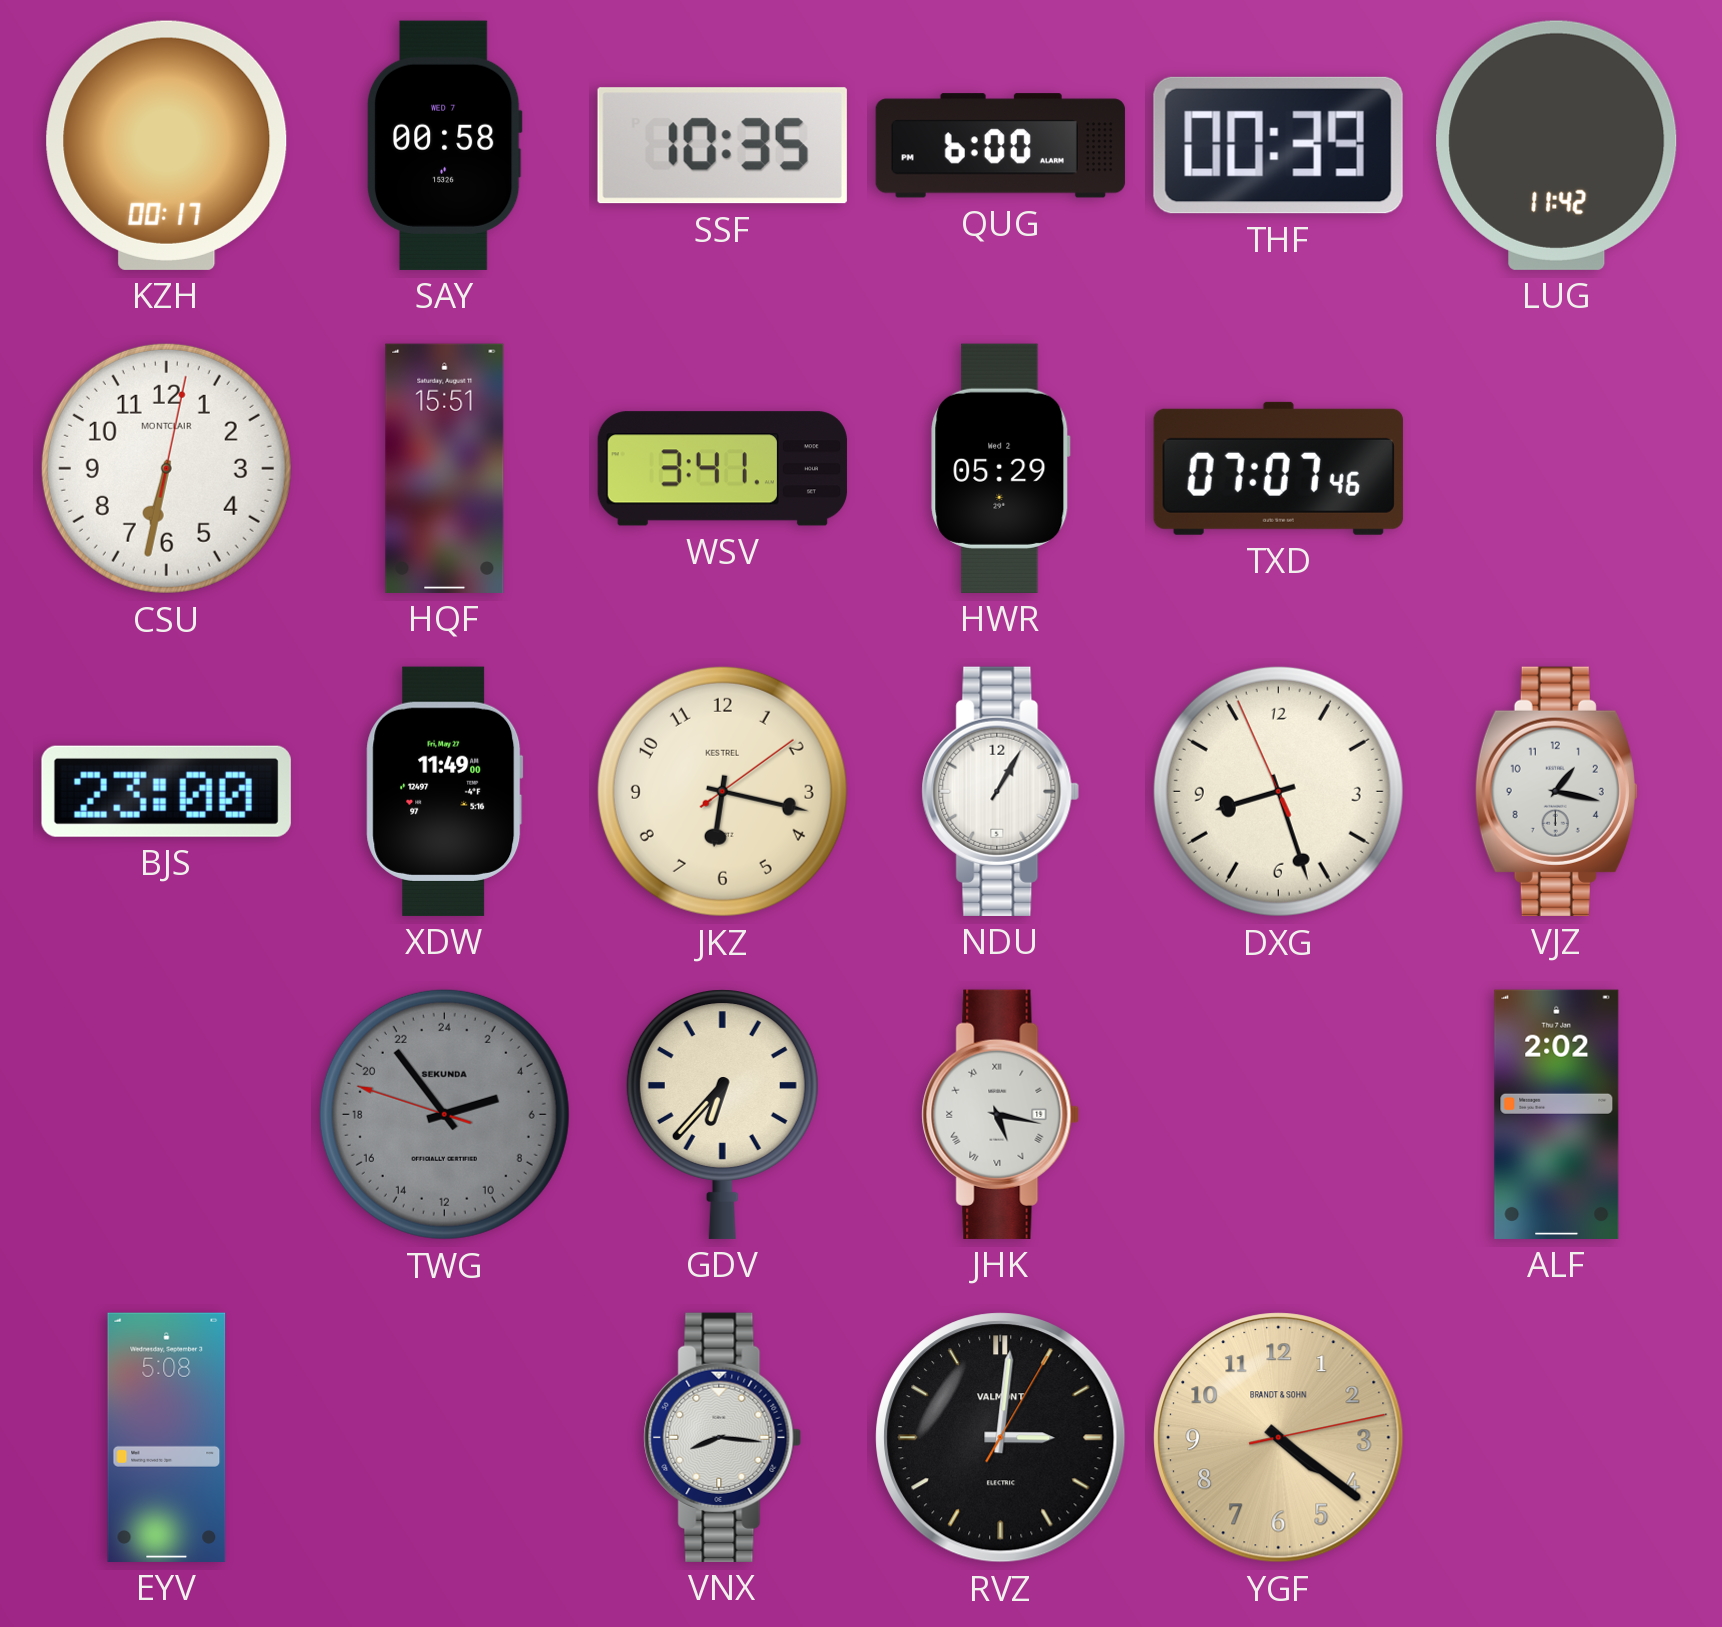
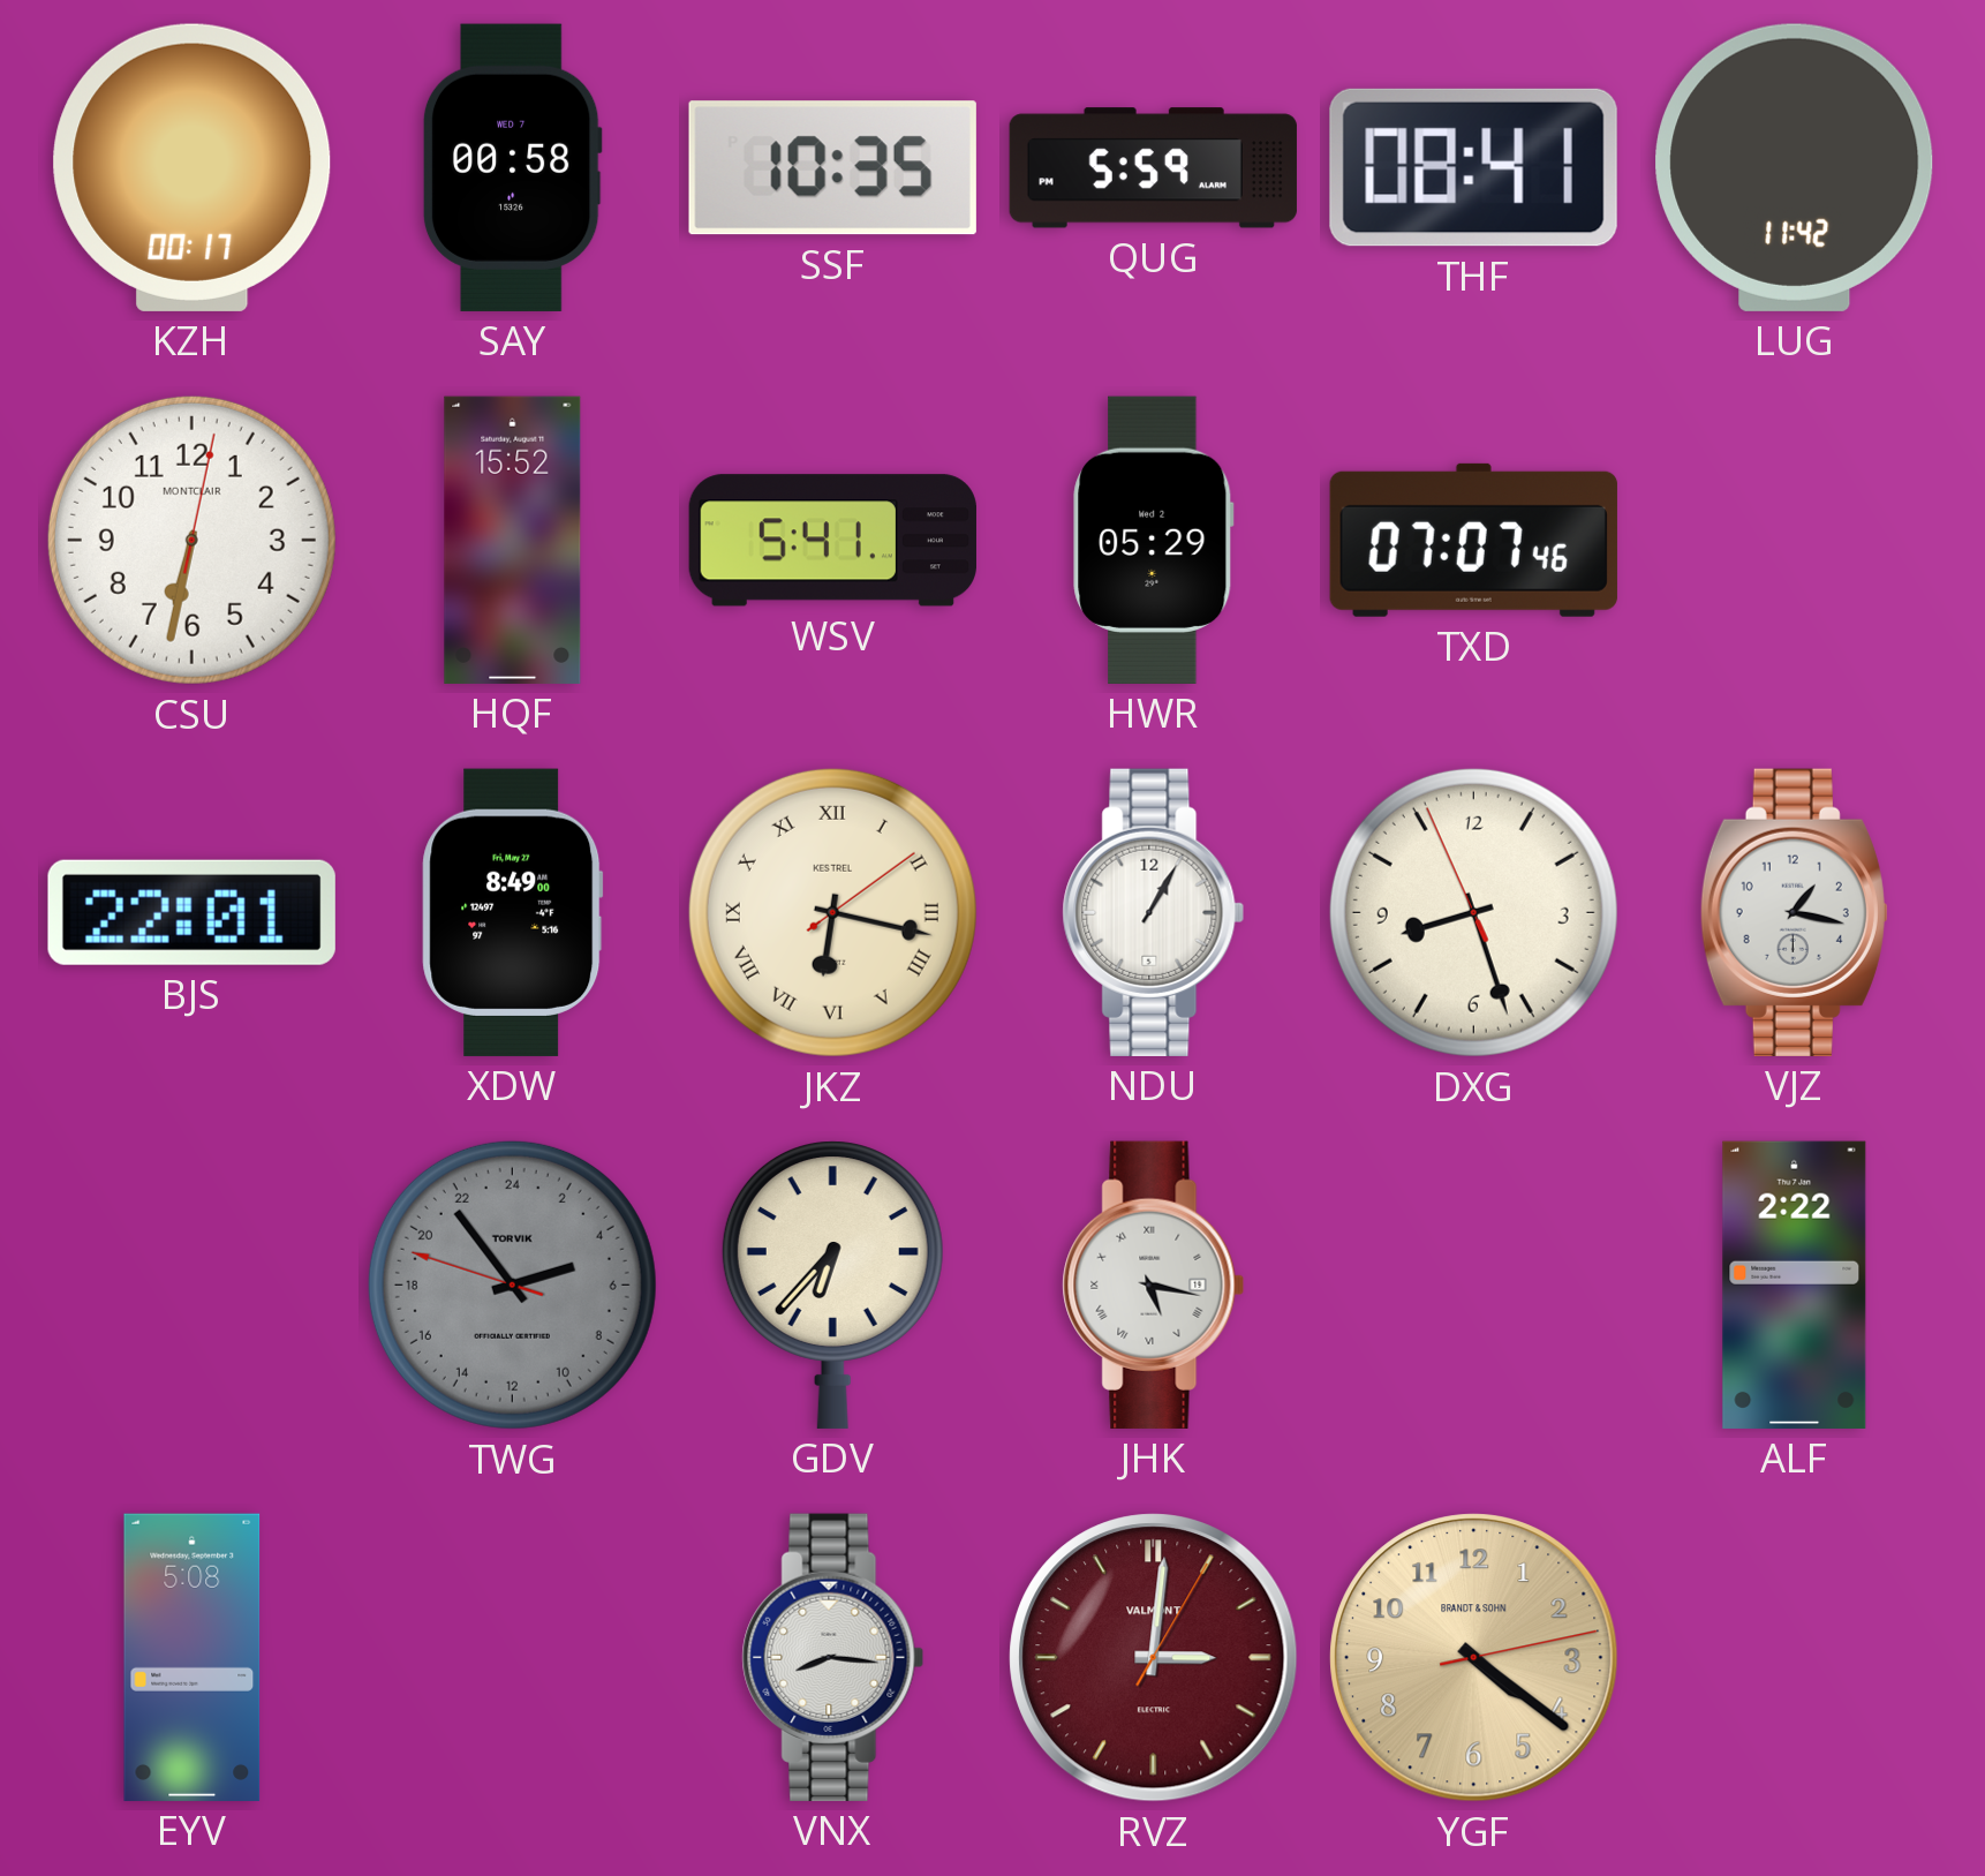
QUG: 6:00 -> 5:59 (1153, 168)
THF: 00:39 -> 08:41 (1473, 167)
HQF: 15:51 -> 15:52 (513, 540)
WSV: 3:41 -> 5:41 (832, 541)
BJS: 23:00 -> 22:01 (191, 912)
XDW: 11:49 -> 8:49 (513, 912)
JKZ numerals: Arabic -> Roman (832, 912)
TWG brand: SEKUNDA -> TORVIK (512, 1284)
ALF: 2:02 -> 2:22 (1795, 1284)
RVZ dial: black -> burgundy (1154, 1658)
